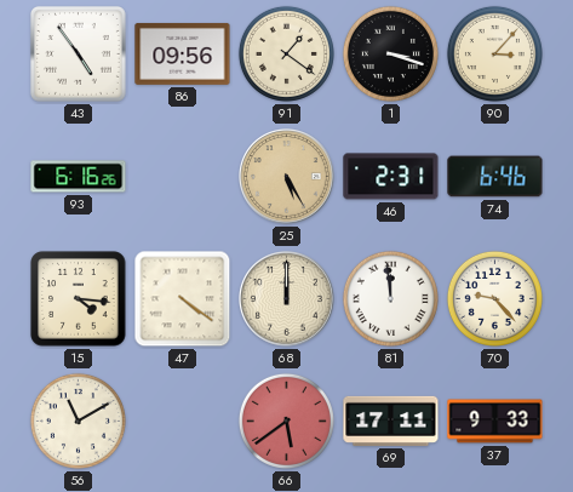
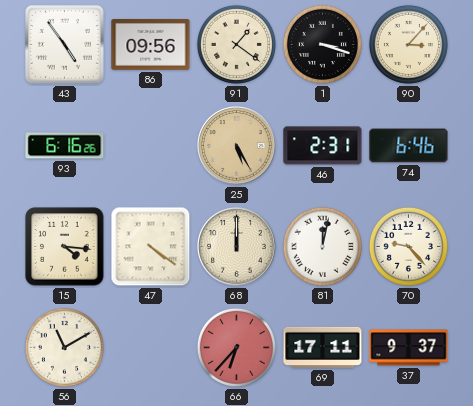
81: 11:59 -> 12:02 (322, 246)
66: 5:39 -> 6:37 (236, 347)
37: 9:33 -> 9:37 (409, 348)
